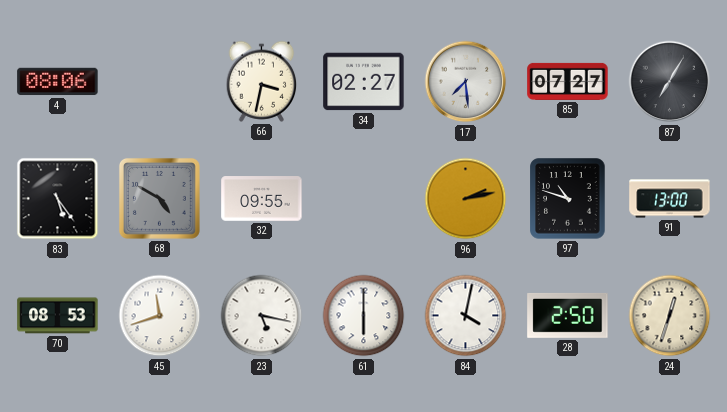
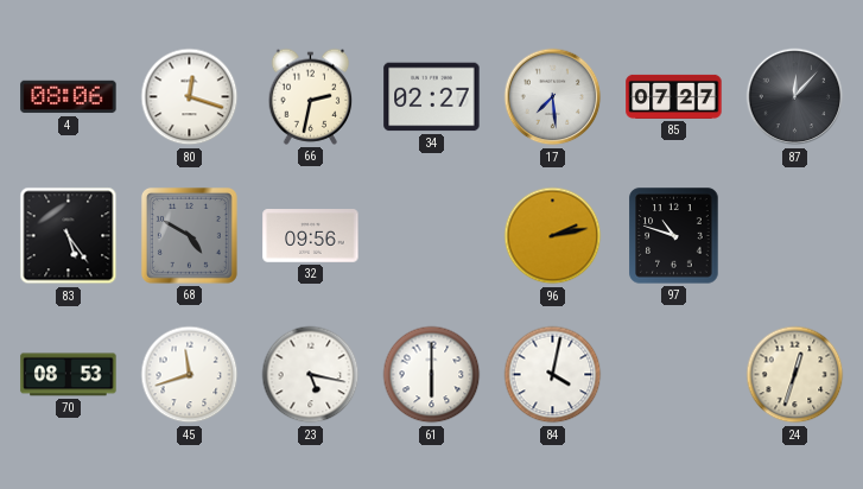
80: none -> 12:18 (190, 97)
66: 3:32 -> 2:32 (311, 96)
87: 7:05 -> 12:07 (795, 97)
32: 09:55 -> 09:56 (311, 236)
91: 13:00 -> none (670, 199)
28: 2:50 -> none (568, 315)
